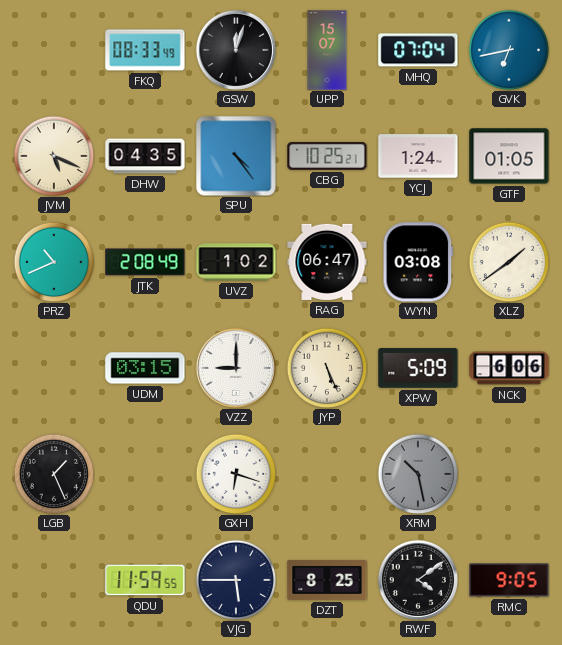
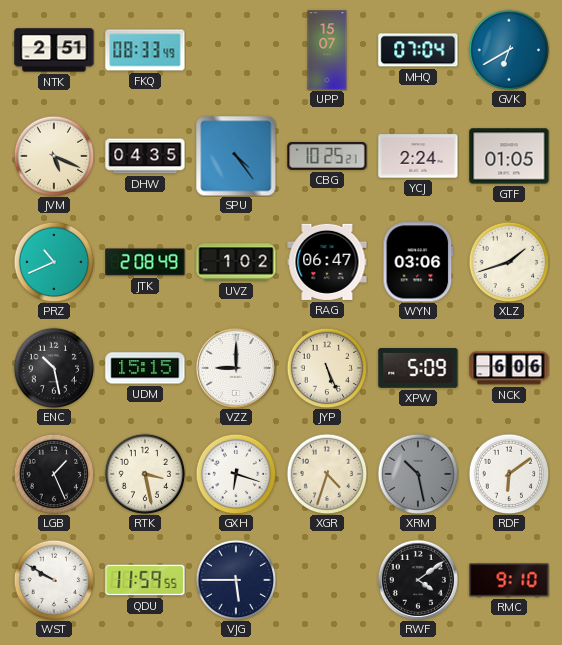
NTK: none -> 2:51 (54, 50)
GSW: 12:03 -> none (236, 50)
GVK: 6:43 -> 6:40 (509, 50)
YCJ: 1:24 -> 2:24 (418, 156)
WYN: 03:08 -> 03:06 (418, 262)
XLZ: 1:39 -> 1:42 (509, 262)
ENC: none -> 10:28 (54, 368)
UDM: 03:15 -> 15:15 (145, 368)
RTK: none -> 3:28 (145, 474)
XGR: none -> 4:33 (327, 474)
RDF: none -> 6:09 (509, 474)
WST: none -> 9:50 (54, 580)
DZT: 8:25 -> none (327, 580)
RMC: 9:05 -> 9:10 (509, 580)
